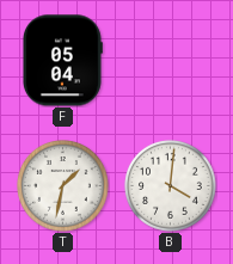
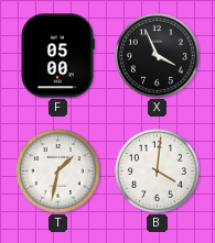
F: 05:04 -> 05:00 (57, 56)
X: none -> 3:56 (158, 56)
